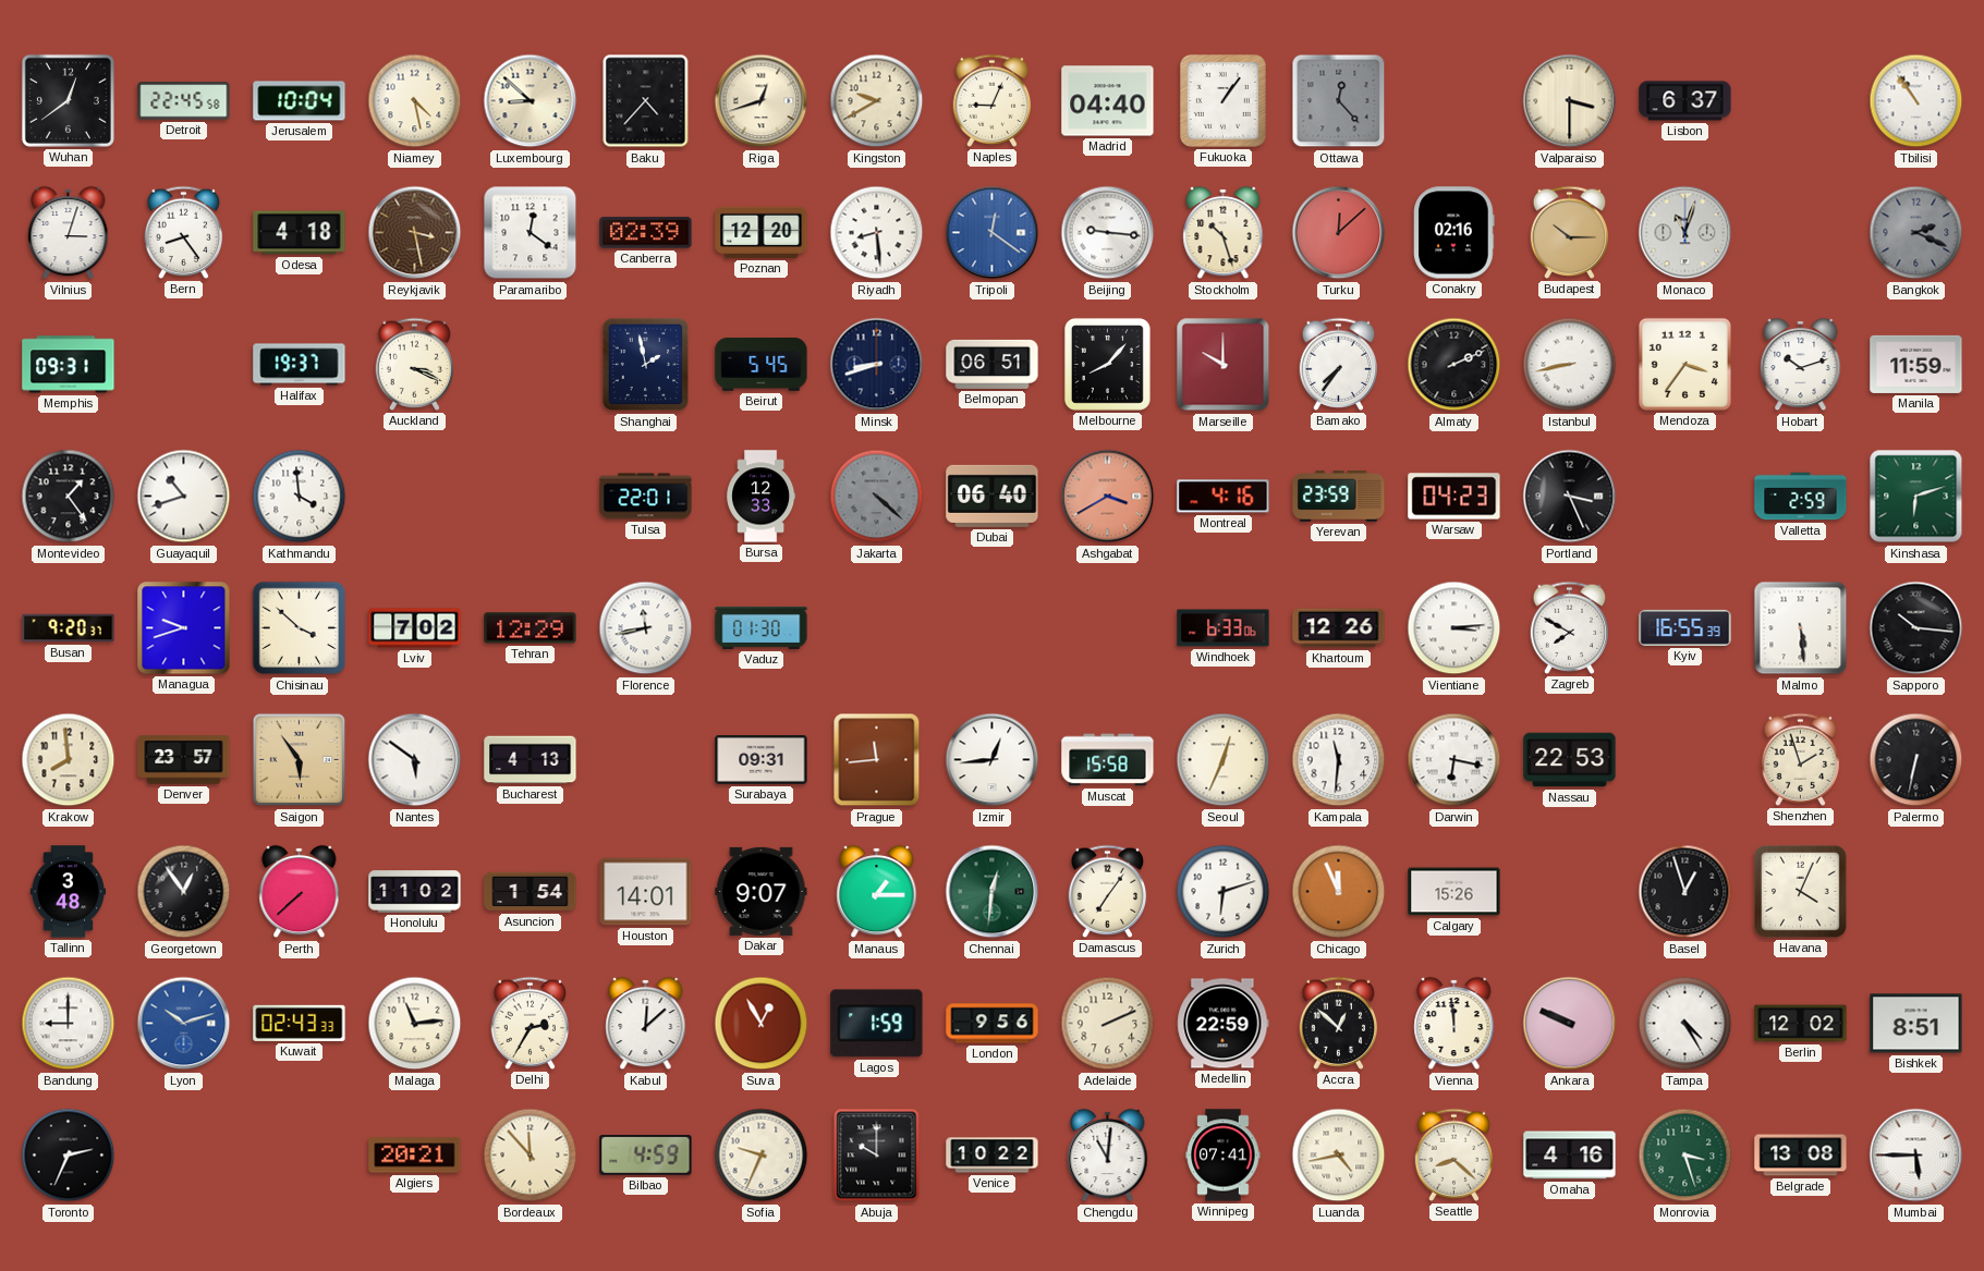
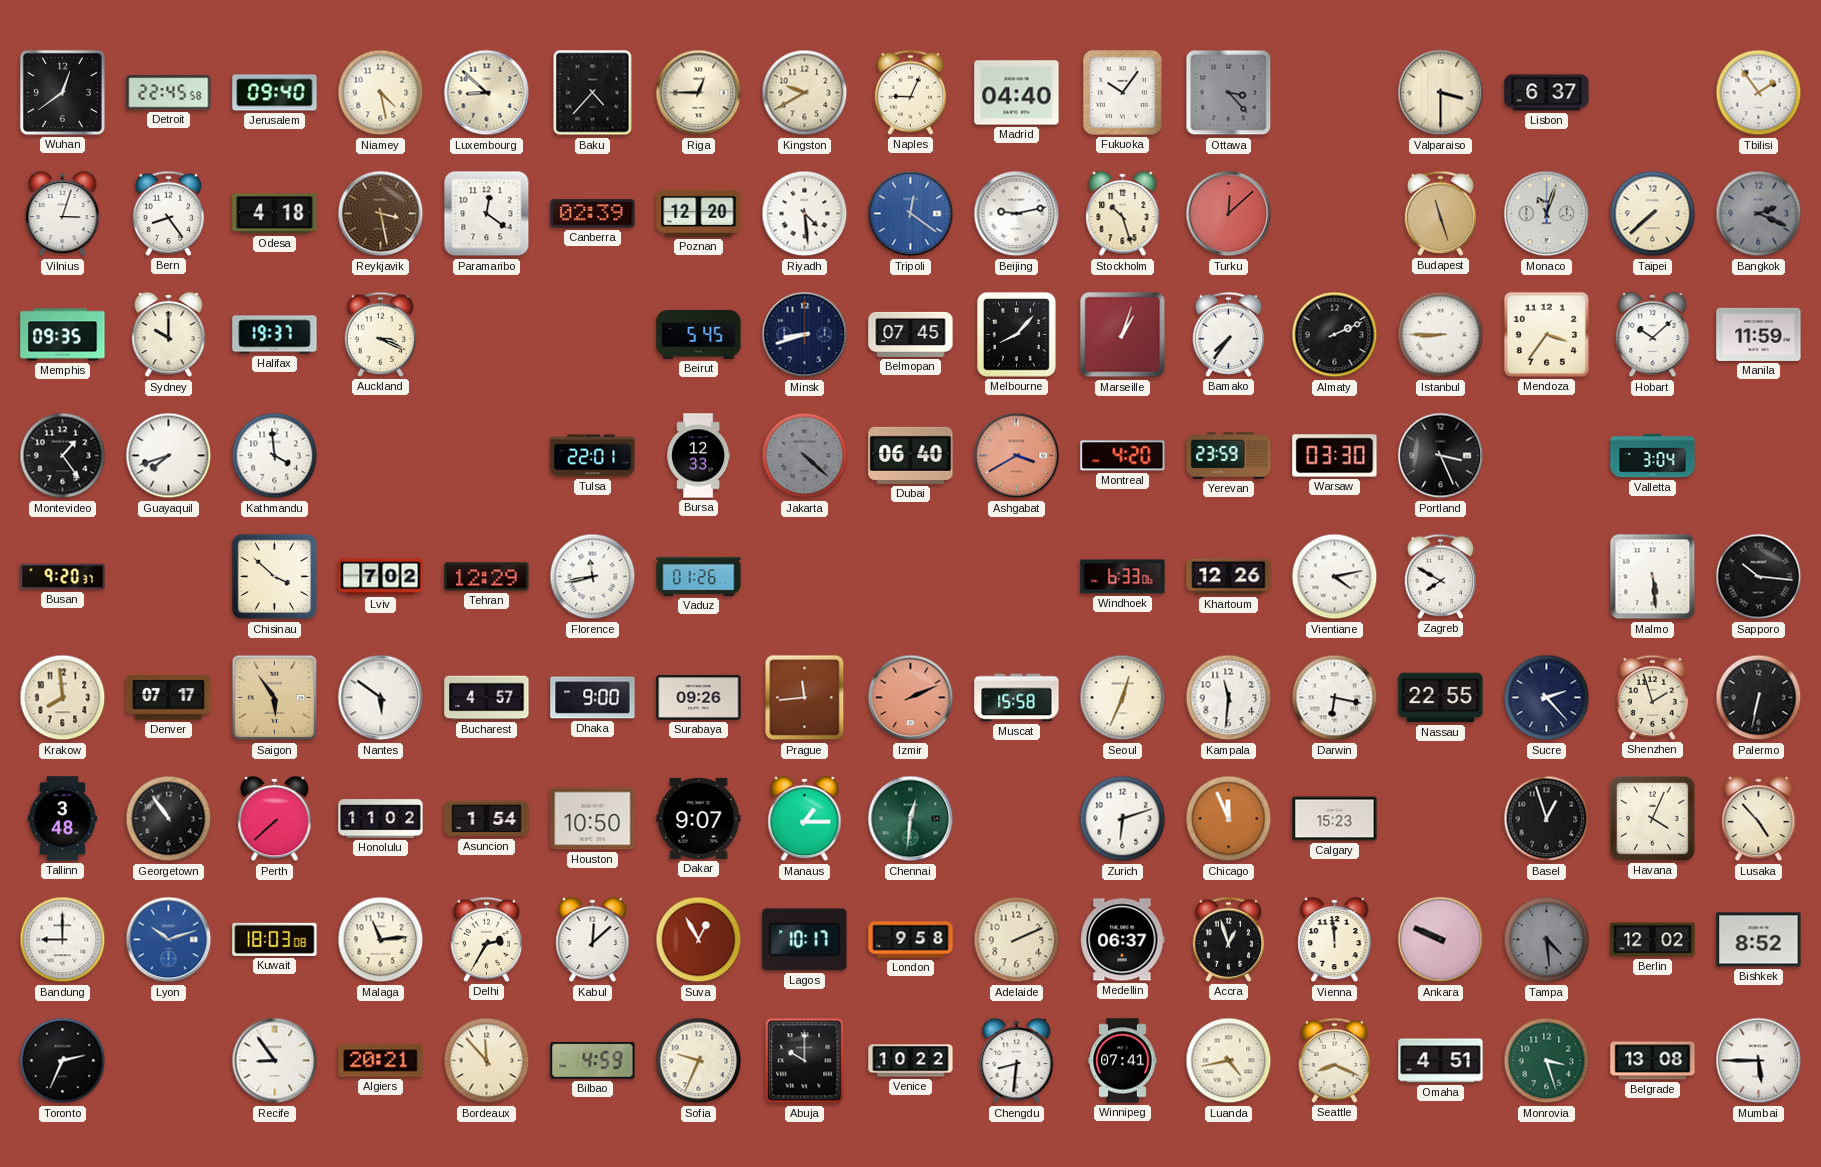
Jerusalem: 10:04 -> 09:40 (275, 93)
Riga: 12:42 -> 12:45 (699, 93)
Fukuoka: 1:06 -> 10:06 (1122, 92)
Ottawa: 12:23 -> 3:23 (1229, 93)
Tbilisi: 10:54 -> 1:54 (1759, 93)
Riyadh: 8:29 -> 4:29 (805, 214)
Beijing: 9:16 -> 9:13 (1017, 214)
Conakry: 02:16 -> none (1454, 233)
Budapest: 10:15 -> 11:27 (1441, 213)
Taipei: none -> 7:38 (1653, 214)
Memphis: 09:31 -> 09:35 (63, 335)
Sydney: none -> 10:00 (169, 335)
Shanghai: 1:58 -> none (646, 365)
Belmopan: 06:51 -> 07:45 (911, 334)
Marseille: 10:00 -> 1:03 (1123, 335)
Istanbul: 8:43 -> 8:45 (1441, 335)
Hobart: 10:12 -> 10:08 (1653, 335)
Guayaquil: 10:42 -> 7:42 (169, 456)
Montreal: 4:16 -> 4:20 (1123, 456)
Warsaw: 04:23 -> 03:30 (1335, 456)
Valletta: 2:59 -> 3:04 (1653, 456)
Kinshasa: 6:12 -> none (1916, 497)
Managua: 9:42 -> none (184, 628)
Vaduz: 01:30 -> 01:26 (699, 576)
Vientiane: 3:14 -> 4:13 (1335, 577)
Kyiv: 16:55 -> none (1685, 627)
Denver: 23:57 -> 07:17 (169, 698)
Bucharest: 4:13 -> 4:57 (487, 698)
Dhaka: none -> 9:00 (593, 698)
Surabaya: 09:31 -> 09:26 (699, 698)
Izmir: 12:44 -> 2:11 (911, 698)
Izmir dial: white -> salmon (911, 698)
Nassau: 22:53 -> 22:55 (1441, 698)
Sucre: none -> 2:23 (1547, 698)
Georgetown: 12:54 -> 10:54 (169, 819)
Houston: 14:01 -> 10:50 (593, 819)
Damascus: 7:06 -> none (1108, 891)
Calgary: 15:26 -> 15:23 (1335, 819)
Lusaka: none -> 4:53 (1759, 819)
Kuwait: 02:43 -> 18:03 (275, 939)
Lagos: 1:59 -> 10:17 (805, 940)
London: 9:56 -> 9:58 (911, 940)
Medellin: 22:59 -> 06:37 (1123, 940)
Accra: 12:52 -> 12:57 (1229, 939)
Tampa: 4:25 -> 4:29 (1547, 940)
Tampa dial: white -> grey (1547, 940)
Bishkek: 8:51 -> 8:52 (1759, 940)
Recife: none -> 8:54 (275, 1061)
Chengdu: 11:01 -> 8:31 (1017, 1061)
Seattle: 8:22 -> 8:19 (1335, 1060)
Omaha: 4:16 -> 4:51 (1441, 1061)
